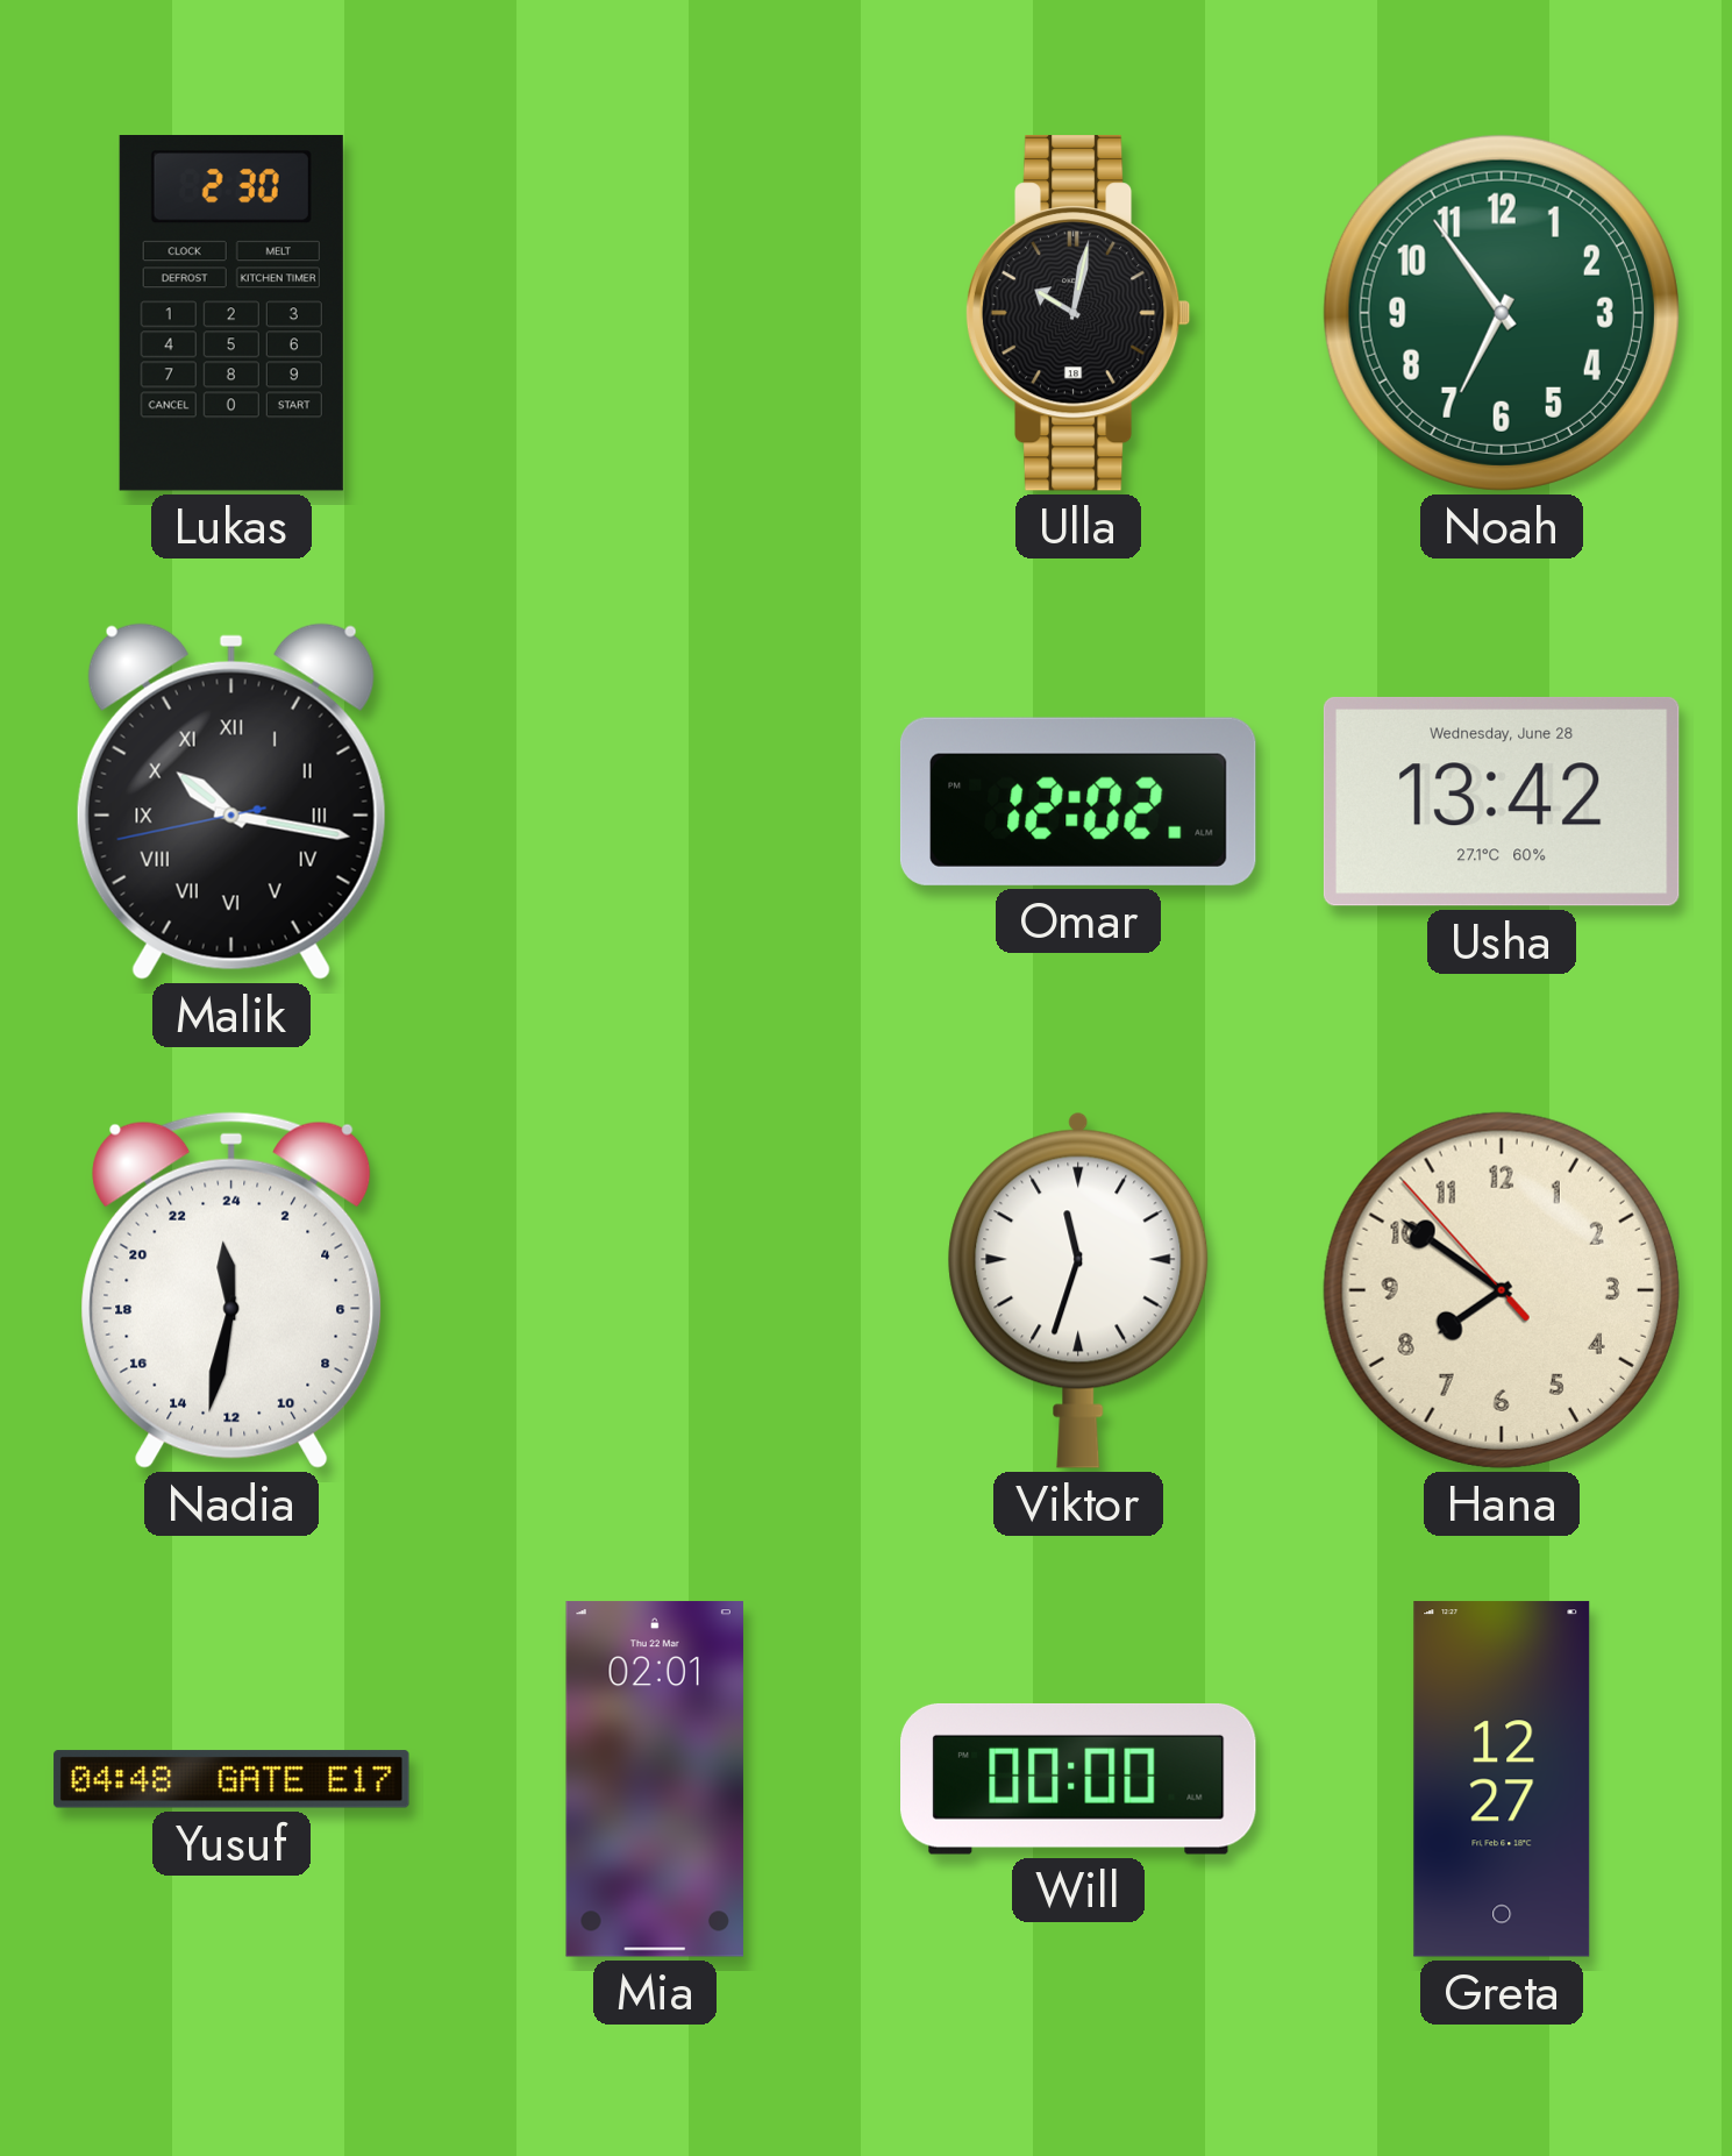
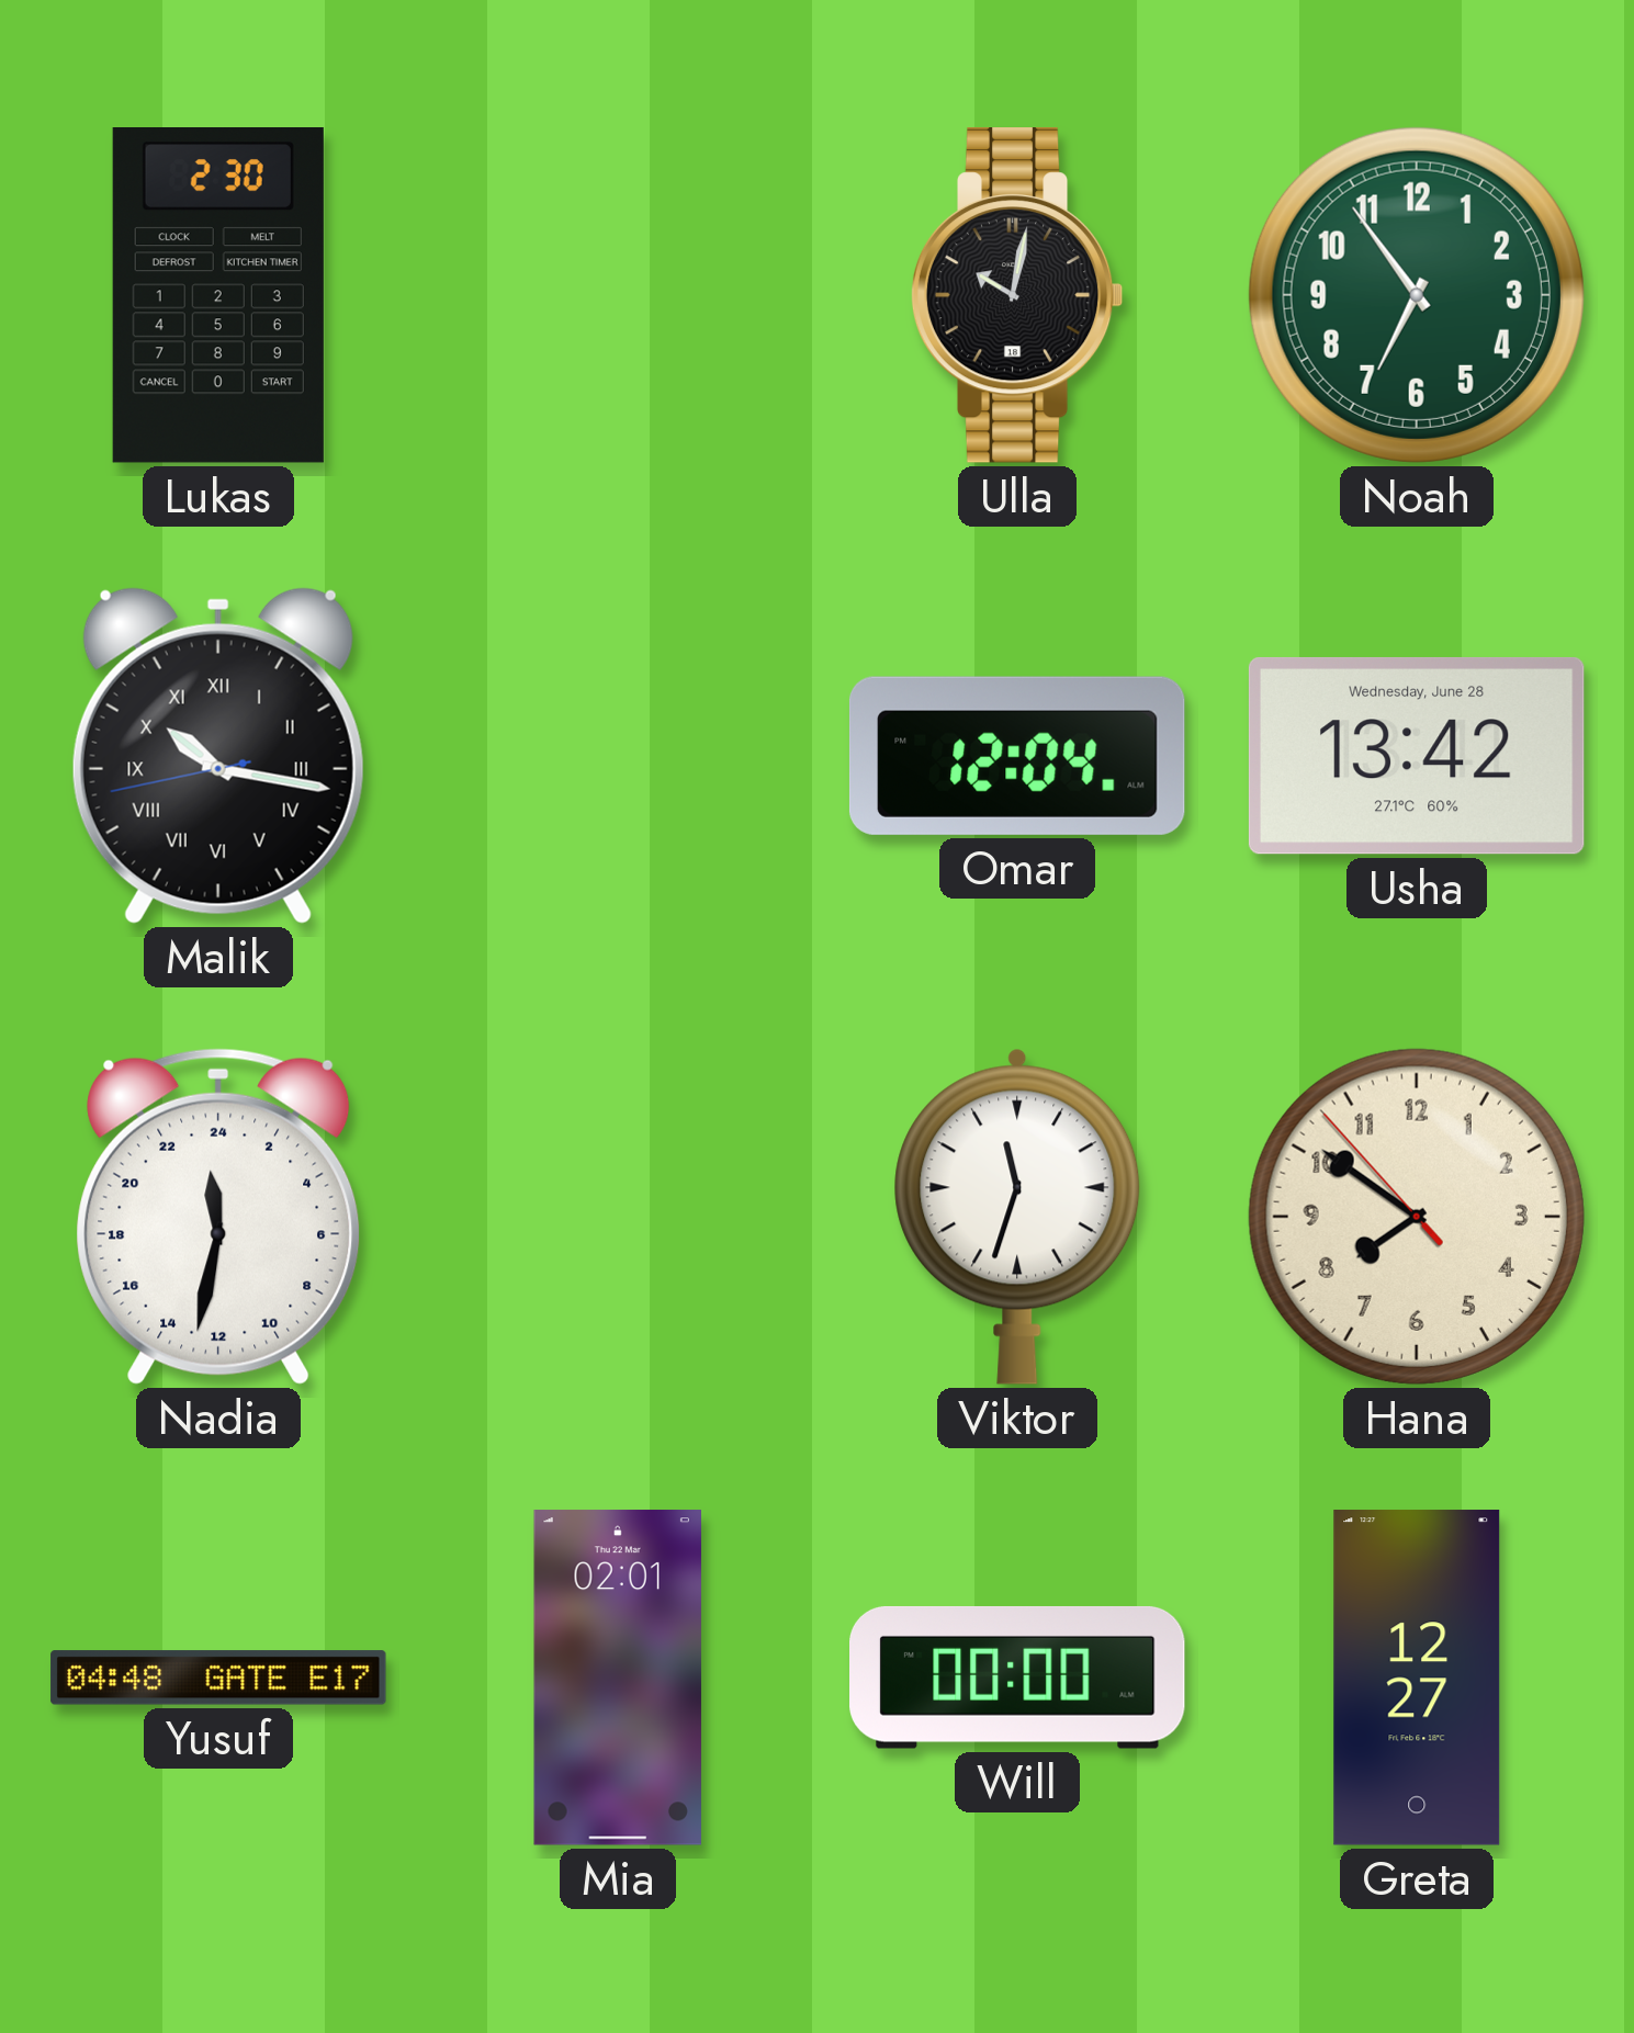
Omar: 12:02 -> 12:04 (1017, 756)
